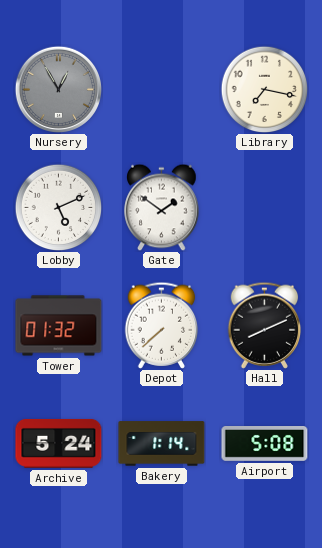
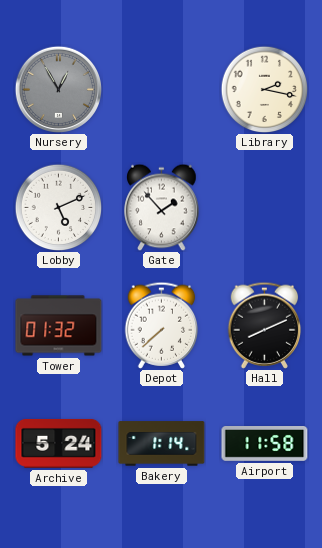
Library: 7:17 -> 2:17 (264, 89)
Gate: 1:51 -> 1:53 (162, 207)
Airport: 5:08 -> 11:58 (265, 444)
